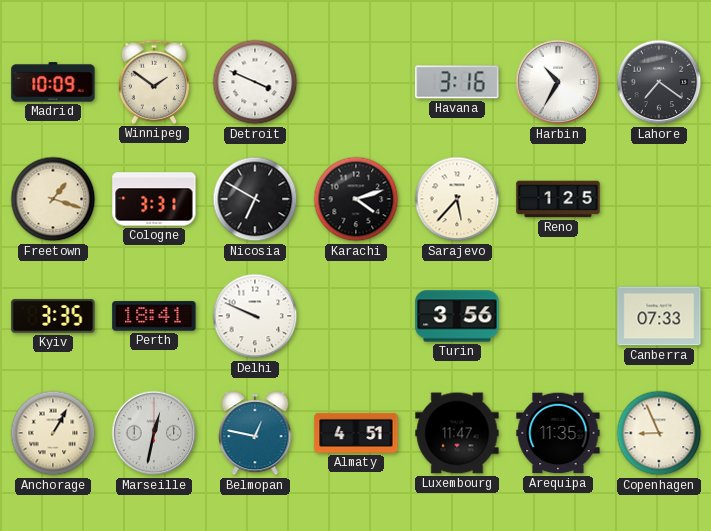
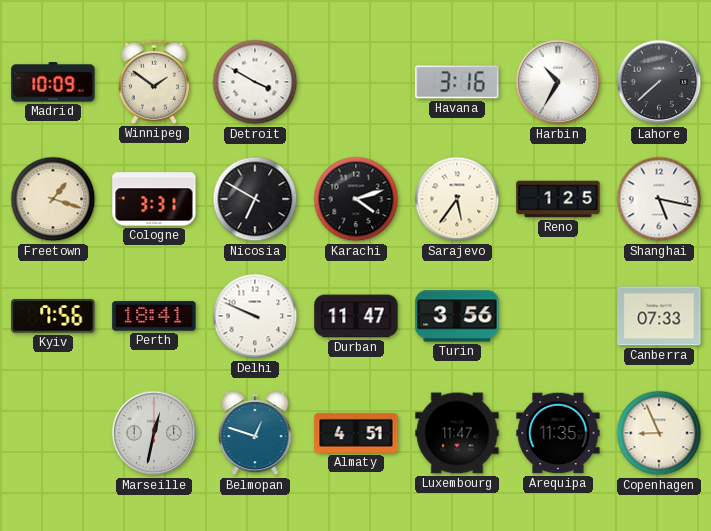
Detroit: 3:49 -> 3:50 (255, 82)
Lahore: 7:21 -> 7:38 (659, 82)
Sarajevo: 5:37 -> 5:36 (457, 199)
Shanghai: none -> 5:17 (659, 199)
Kyiv: 3:35 -> 7:56 (53, 316)
Durban: none -> 11:47 (356, 316)
Anchorage: 1:05 -> none (53, 433)
Belmopan: 12:47 -> 12:48 (255, 434)
